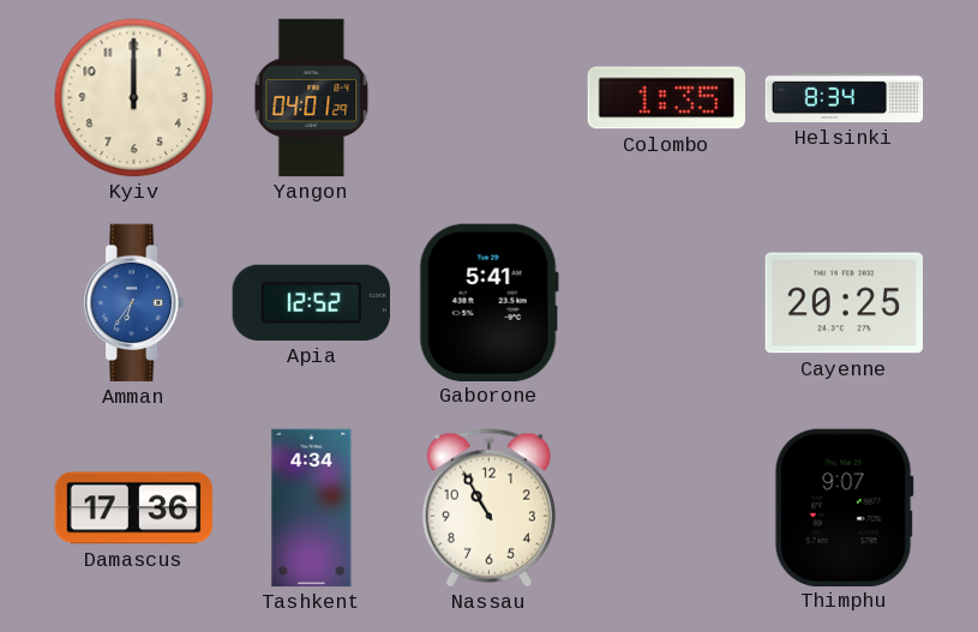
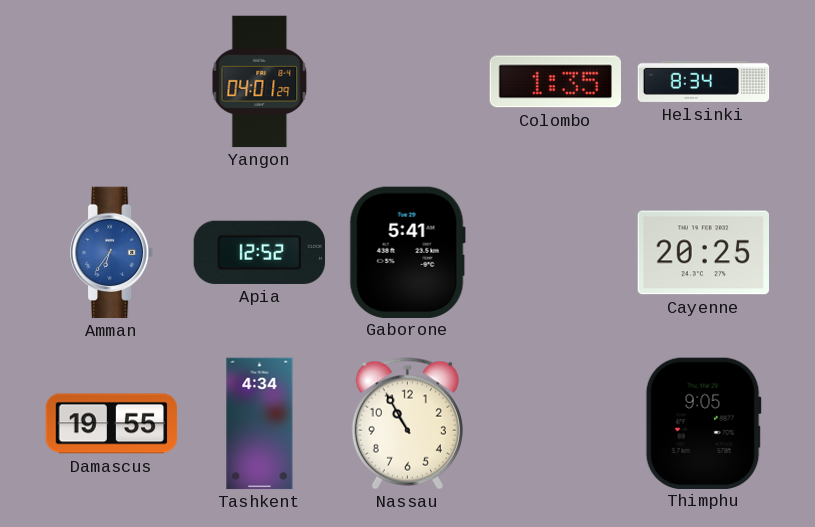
Kyiv: 12:00 -> none (134, 98)
Damascus: 17:36 -> 19:55 (112, 424)
Thimphu: 9:07 -> 9:05 (703, 423)
